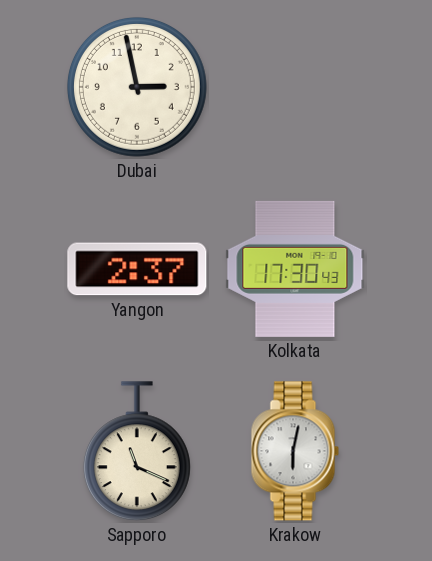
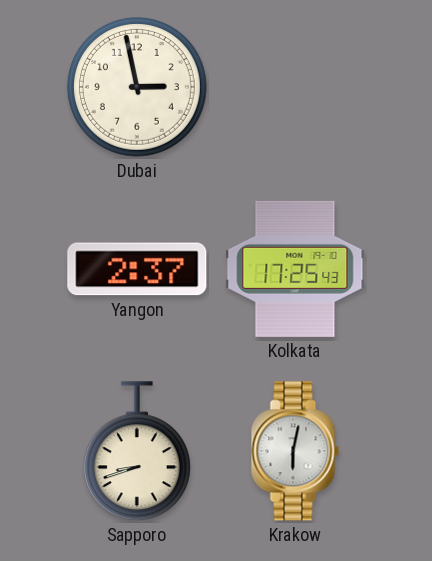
Kolkata: 17:30 -> 17:25 (295, 269)
Sapporo: 11:19 -> 8:42 (137, 452)
